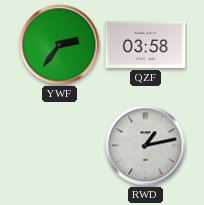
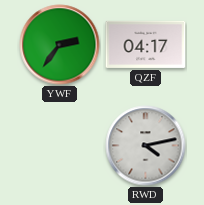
QZF: 03:58 -> 04:17 (146, 44)
RWD: 1:13 -> 4:13 (146, 146)
